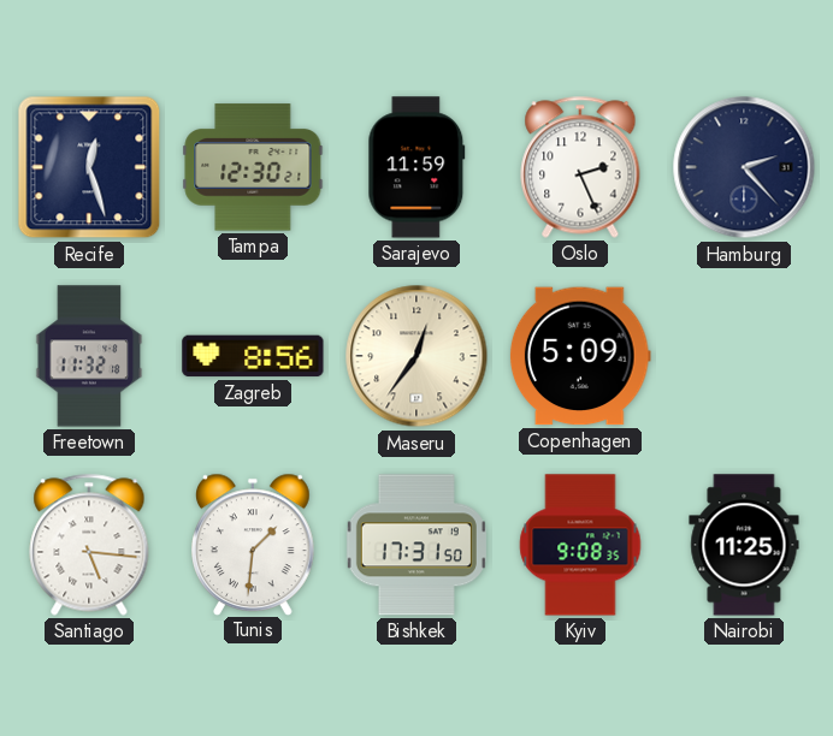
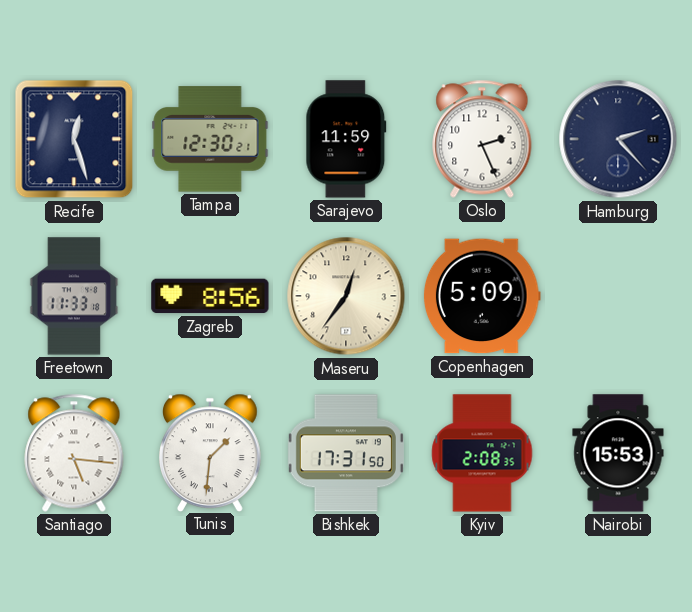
Freetown: 11:32 -> 11:33 (74, 296)
Kyiv: 9:08 -> 2:08 (482, 453)
Nairobi: 11:25 -> 15:53 (618, 453)
